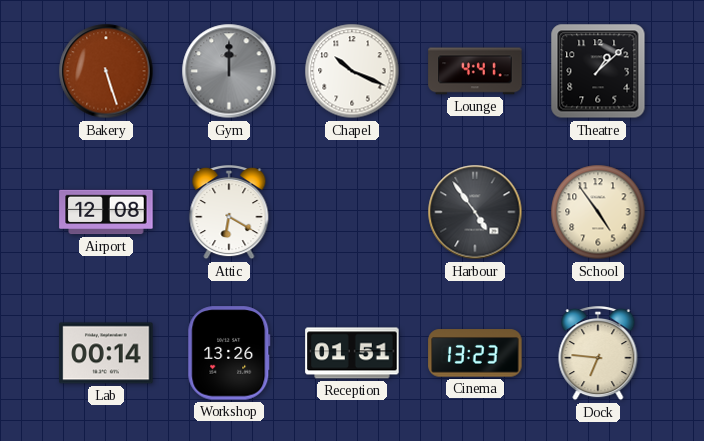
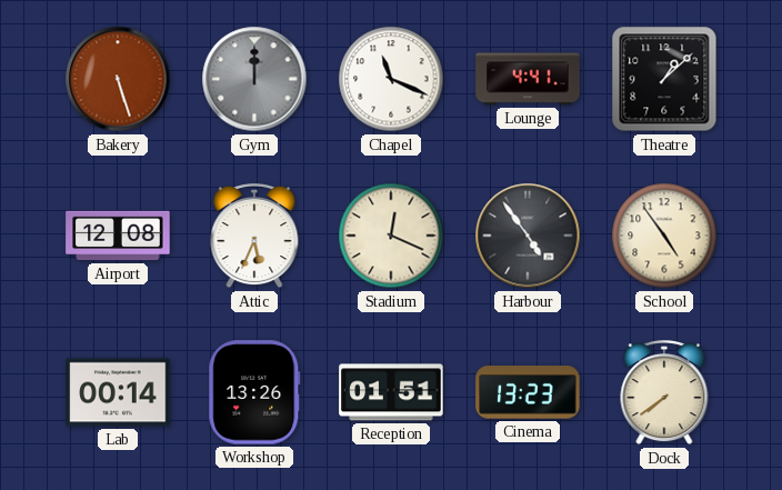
Chapel: 10:19 -> 11:19 (391, 79)
Attic: 6:20 -> 5:34 (254, 237)
Stadium: none -> 12:19 (391, 236)
Dock: 6:46 -> 7:39 (664, 393)
